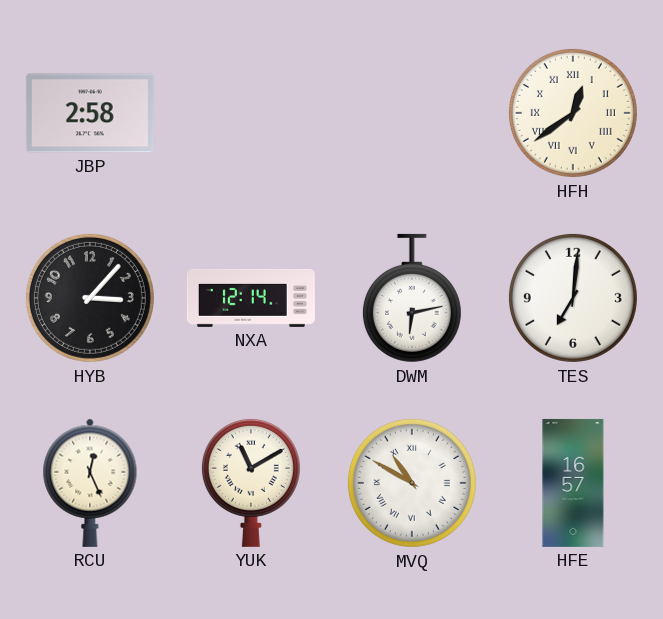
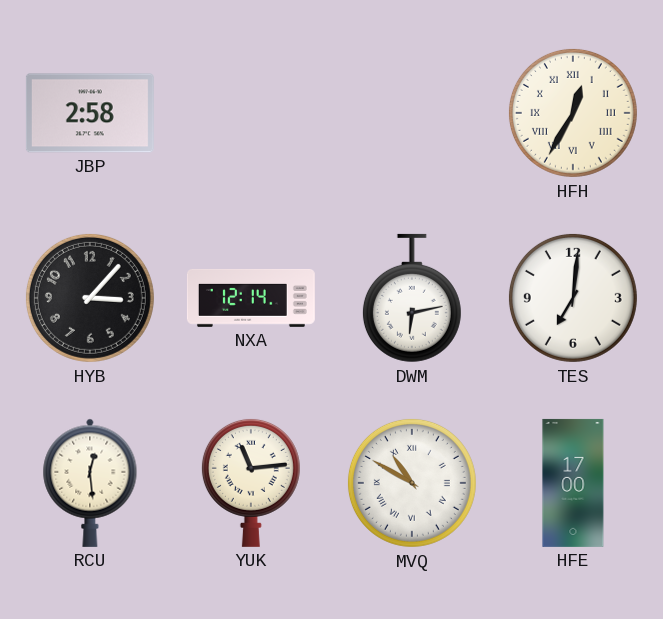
HFH: 12:39 -> 12:35 (573, 113)
RCU: 12:26 -> 12:29 (90, 483)
YUK: 11:10 -> 11:14 (251, 482)
HFE: 16:57 -> 17:00 (573, 483)
